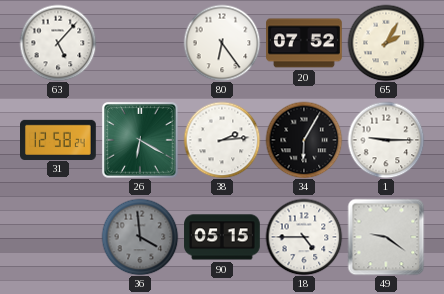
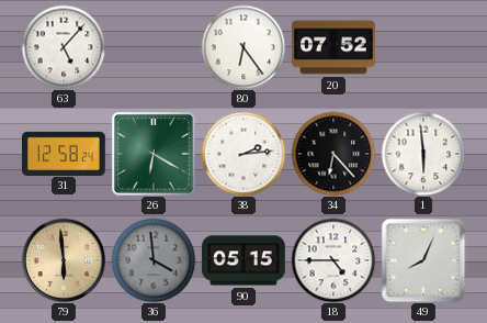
65: 2:05 -> none (386, 43)
34: 6:05 -> 6:23 (333, 154)
1: 9:15 -> 5:59 (423, 154)
79: none -> 5:59 (64, 260)
49: 9:21 -> 8:04 (423, 260)
